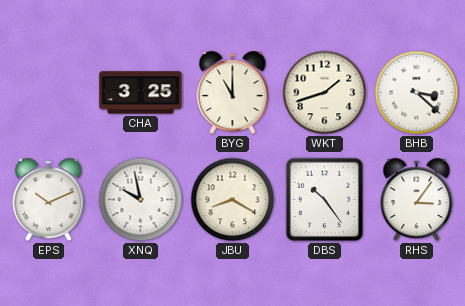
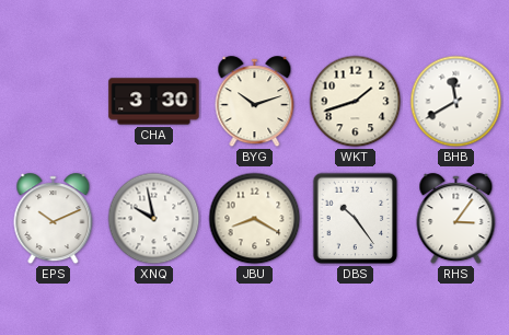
CHA: 3:25 -> 3:30 (154, 102)
BYG: 11:00 -> 10:12 (255, 102)
BHB: 3:22 -> 11:40 (456, 102)
